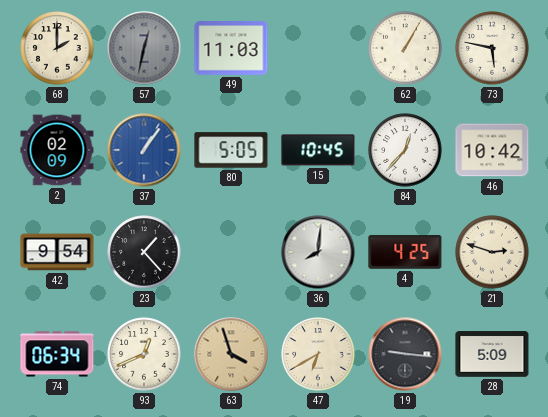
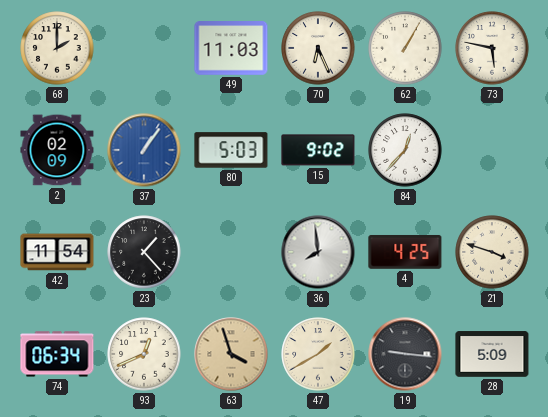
57: 12:32 -> none (144, 48)
70: none -> 6:26 (318, 48)
80: 5:05 -> 5:03 (231, 150)
15: 10:45 -> 9:02 (318, 150)
46: 10:42 -> none (492, 150)
42: 9:54 -> 11:54 (57, 252)
36: 8:01 -> 7:59 (318, 252)
21: 2:48 -> 3:48 (492, 252)
47: 6:40 -> 1:40 (318, 354)
